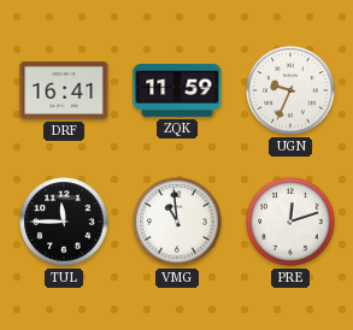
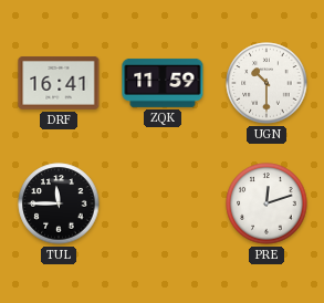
UGN: 9:34 -> 10:30 (266, 83)
VMG: 10:59 -> none (177, 222)
